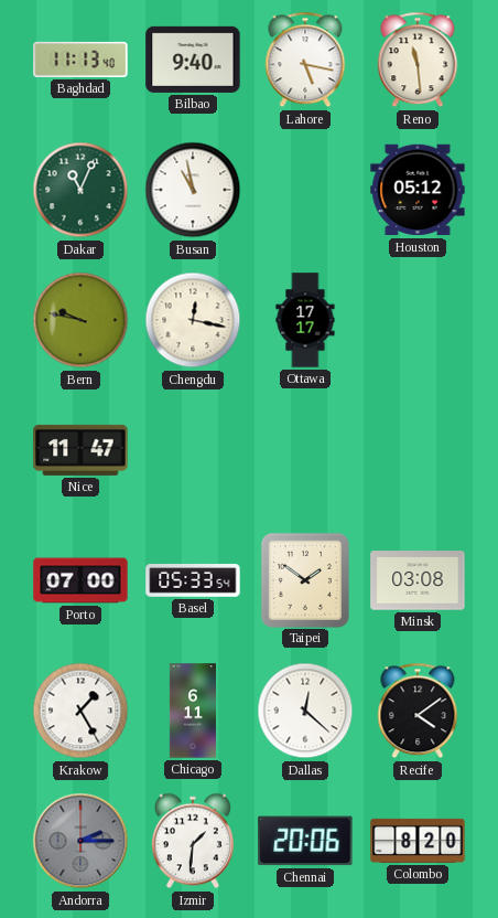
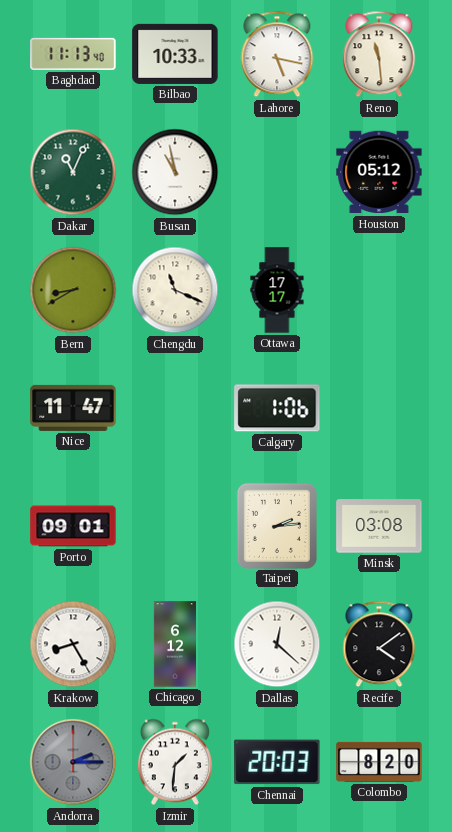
Bilbao: 9:40 -> 10:33 (175, 54)
Bern: 9:47 -> 8:40 (73, 290)
Chengdu: 12:17 -> 11:19 (175, 290)
Calgary: none -> 1:06 (277, 408)
Porto: 07:00 -> 09:01 (73, 526)
Basel: 05:33 -> none (193, 580)
Taipei: 1:51 -> 2:14 (277, 525)
Krakow: 1:25 -> 8:25 (73, 644)
Chicago: 6:11 -> 6:12 (174, 644)
Chennai: 20:06 -> 20:03 (277, 762)
